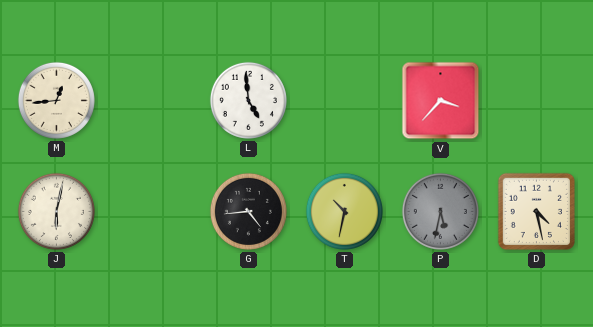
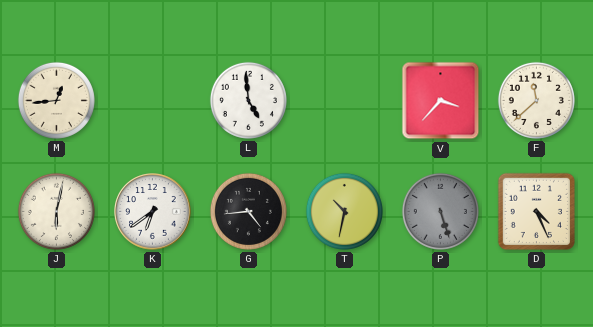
F: none -> 11:38 (536, 100)
K: none -> 6:39 (153, 212)
P: 5:32 -> 5:27 (440, 211)
D: 4:28 -> 4:26 (536, 211)
